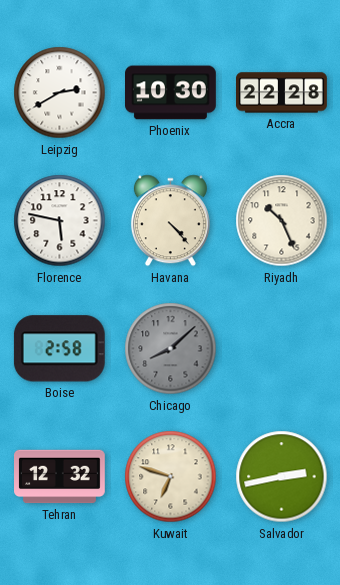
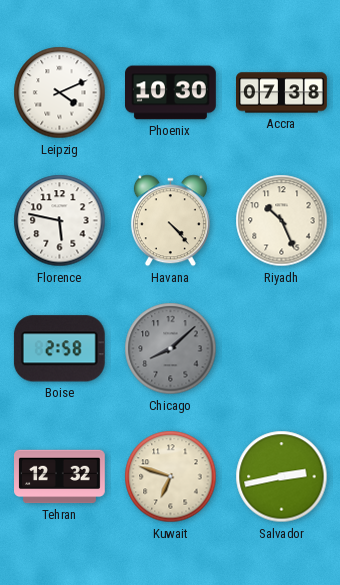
Leipzig: 2:40 -> 4:11 (60, 93)
Accra: 22:28 -> 07:38 (282, 93)
